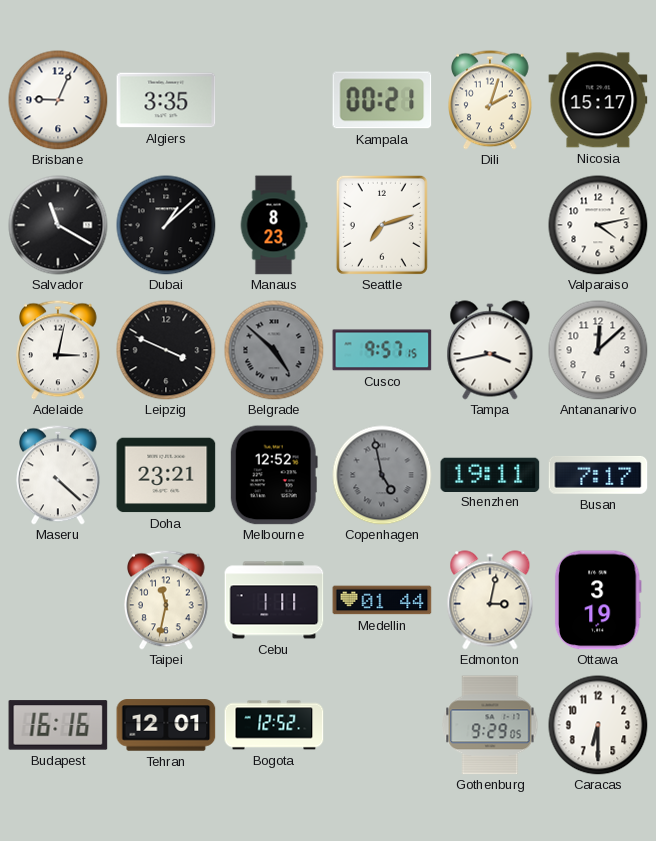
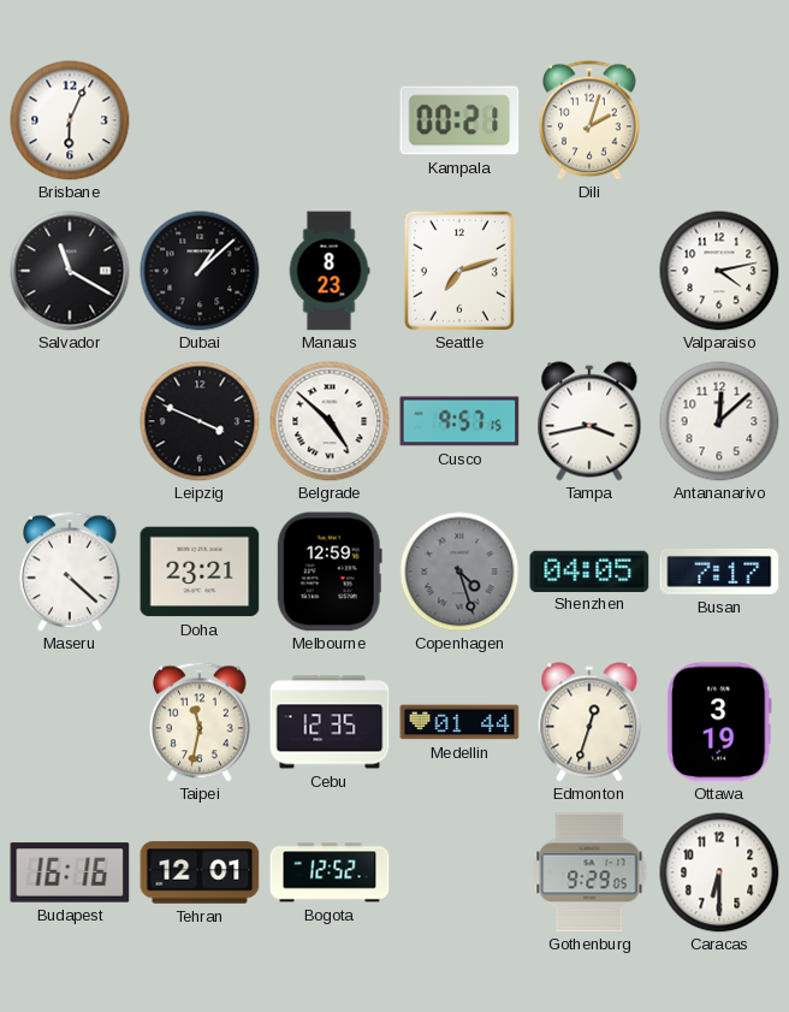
Brisbane: 9:04 -> 6:04 (70, 120)
Algiers: 3:35 -> none (166, 100)
Nicosia: 15:17 -> none (598, 100)
Adelaide: 3:02 -> none (59, 350)
Belgrade dial: grey -> white (330, 421)
Melbourne: 12:52 -> 12:59 (330, 572)
Copenhagen: 4:58 -> 4:27 (459, 572)
Shenzhen: 19:11 -> 04:05 (589, 570)
Cebu: 1:11 -> 12:35 (330, 722)
Edmonton: 3:02 -> 12:33 (589, 722)
